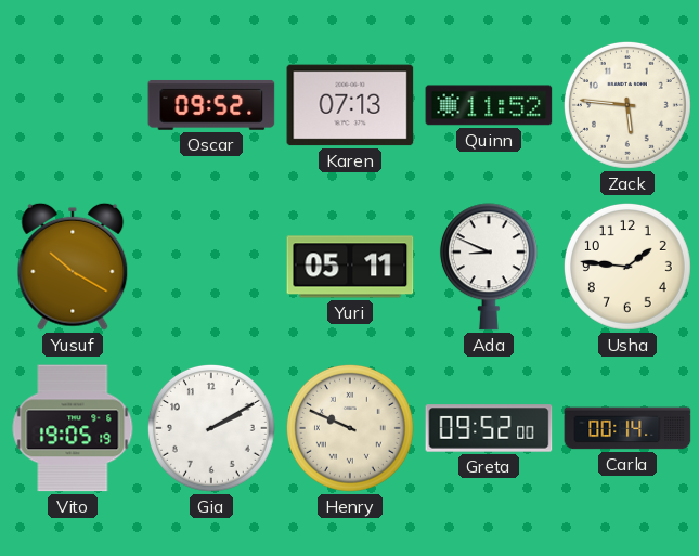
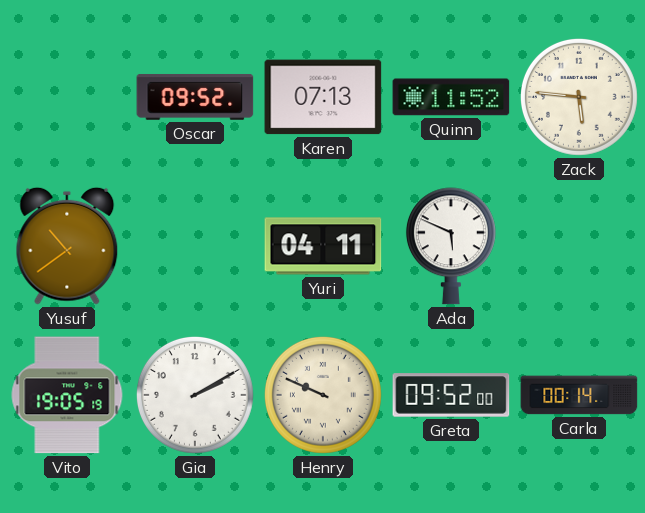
Yusuf: 10:20 -> 10:39 (67, 246)
Yuri: 05:11 -> 04:11 (323, 246)
Ada: 8:49 -> 5:49 (451, 246)
Usha: 1:46 -> none (627, 267)
